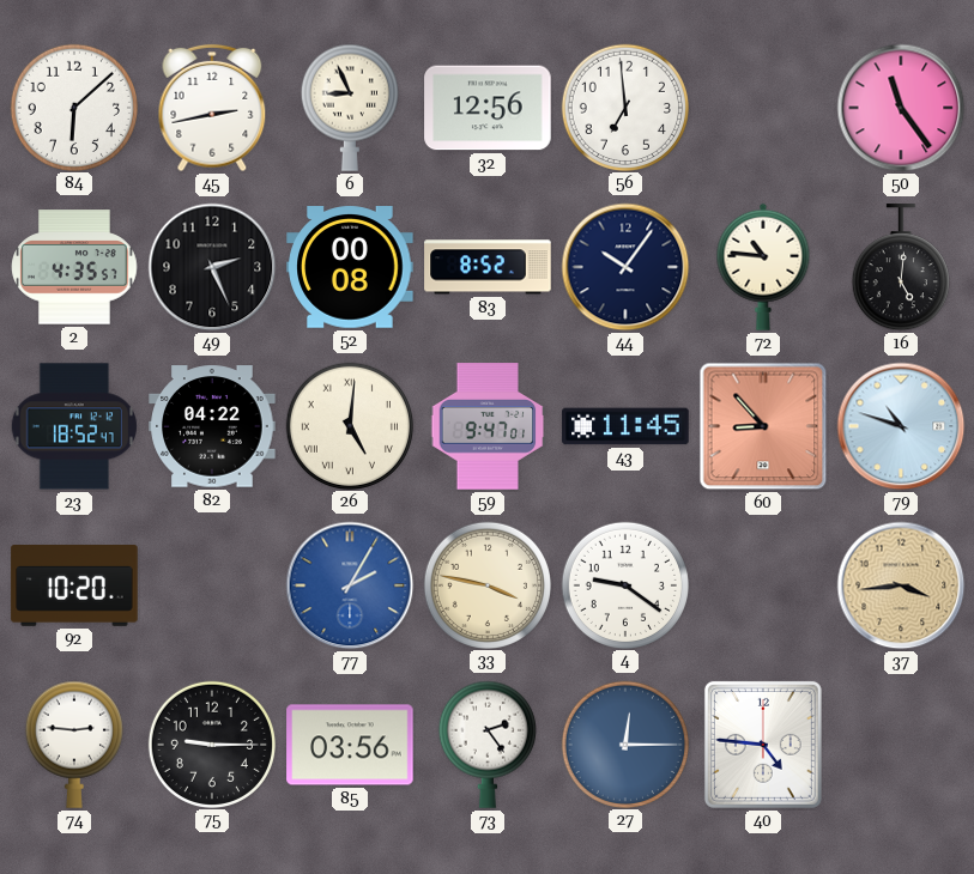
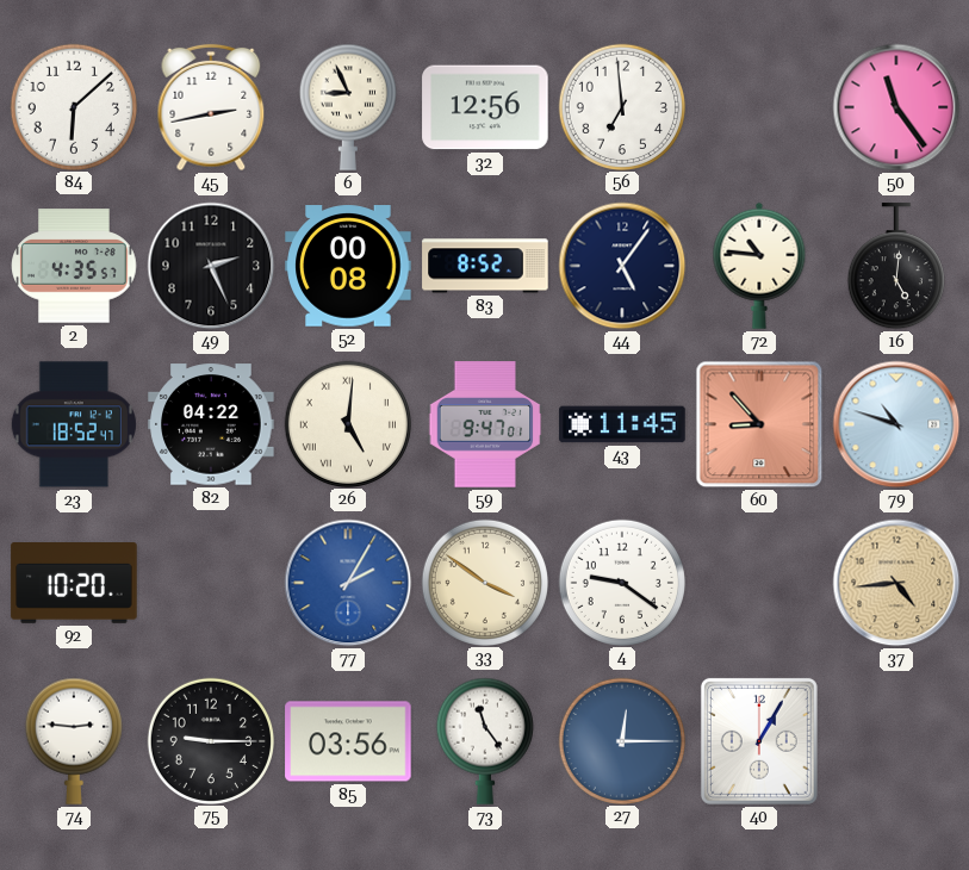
44: 10:06 -> 5:06 (622, 266)
33: 3:47 -> 3:51 (484, 582)
37: 3:44 -> 4:44 (896, 583)
73: 2:24 -> 11:24 (485, 741)
40: 4:46 -> 1:05 (759, 741)
